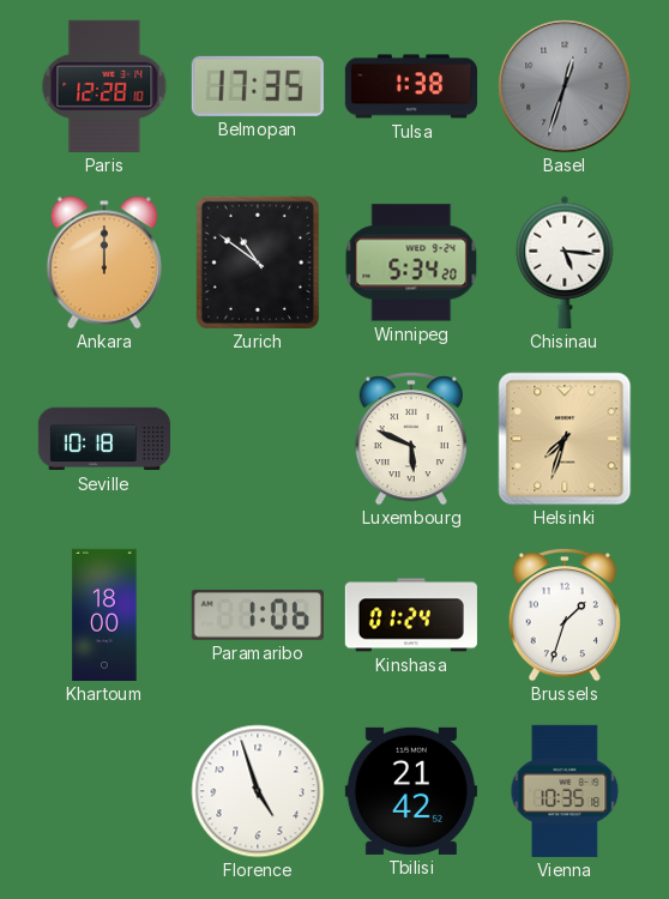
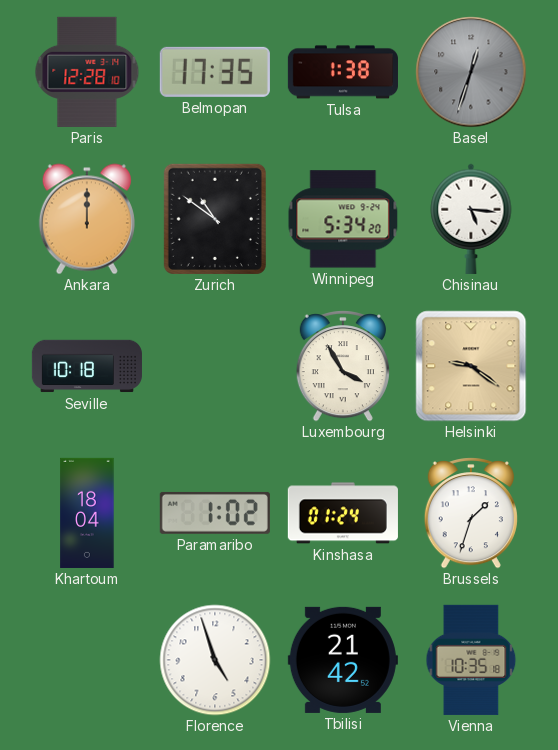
Luxembourg: 5:49 -> 3:55 (343, 366)
Helsinki: 7:33 -> 9:21 (471, 366)
Khartoum: 18:00 -> 18:04 (87, 513)
Paramaribo: 1:06 -> 1:02 (215, 513)
